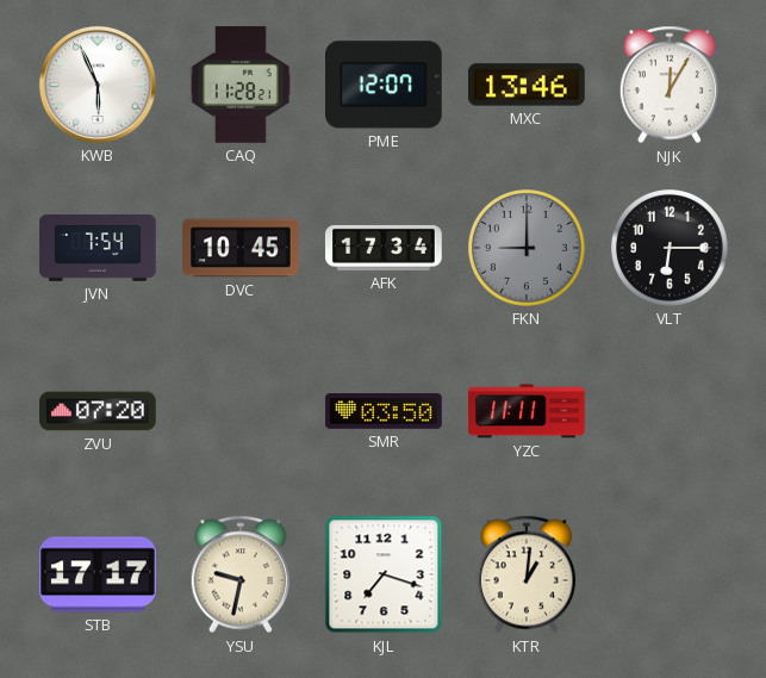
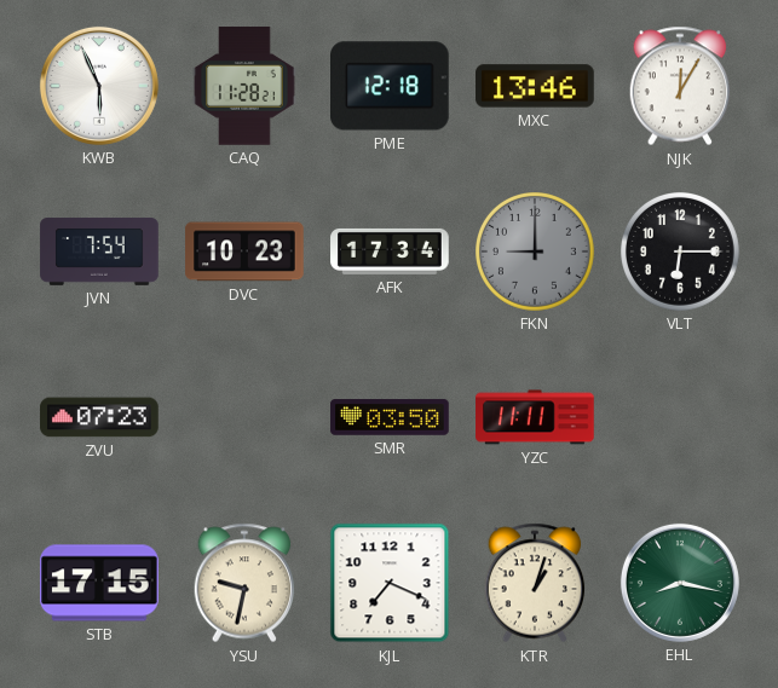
PME: 12:07 -> 12:18 (391, 86)
DVC: 10:45 -> 10:23 (244, 252)
ZVU: 07:20 -> 07:23 (99, 417)
STB: 17:17 -> 17:15 (99, 583)
KJL: 7:18 -> 7:19 (390, 583)
KTR: 1:01 -> 1:03 (535, 583)
EHL: none -> 8:17 (680, 583)
